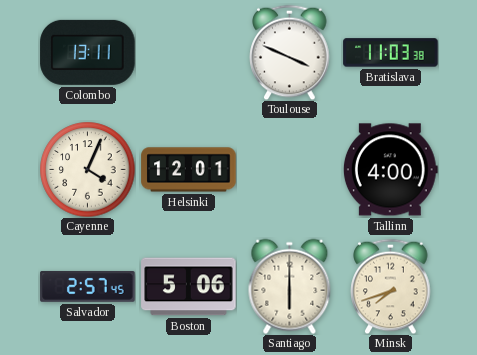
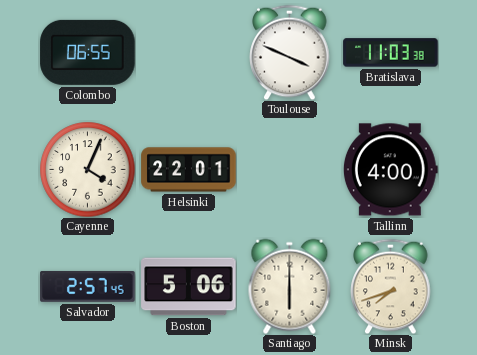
Colombo: 13:11 -> 06:55 (88, 52)
Helsinki: 12:01 -> 22:01 (189, 170)
